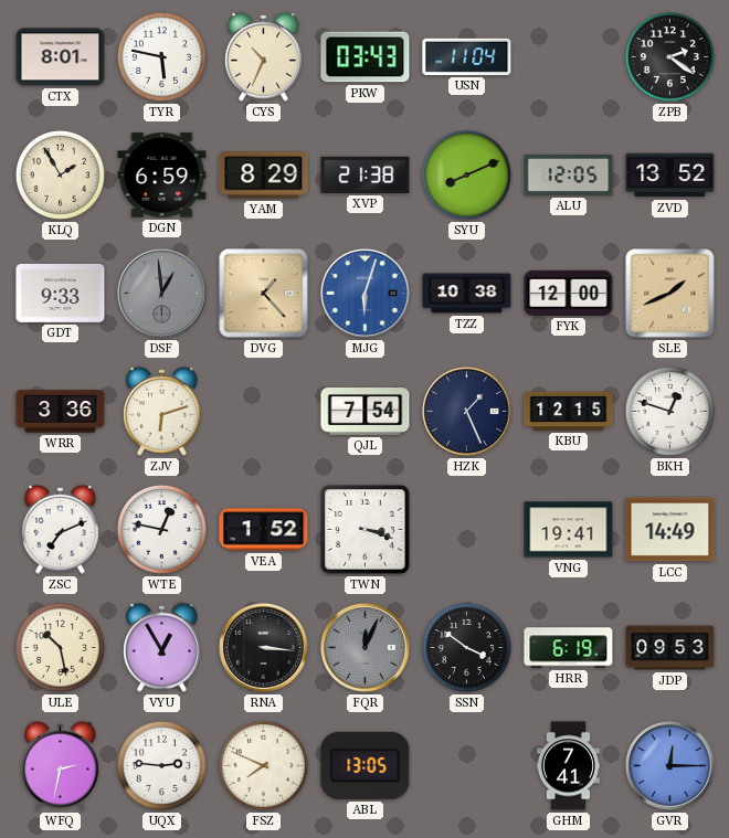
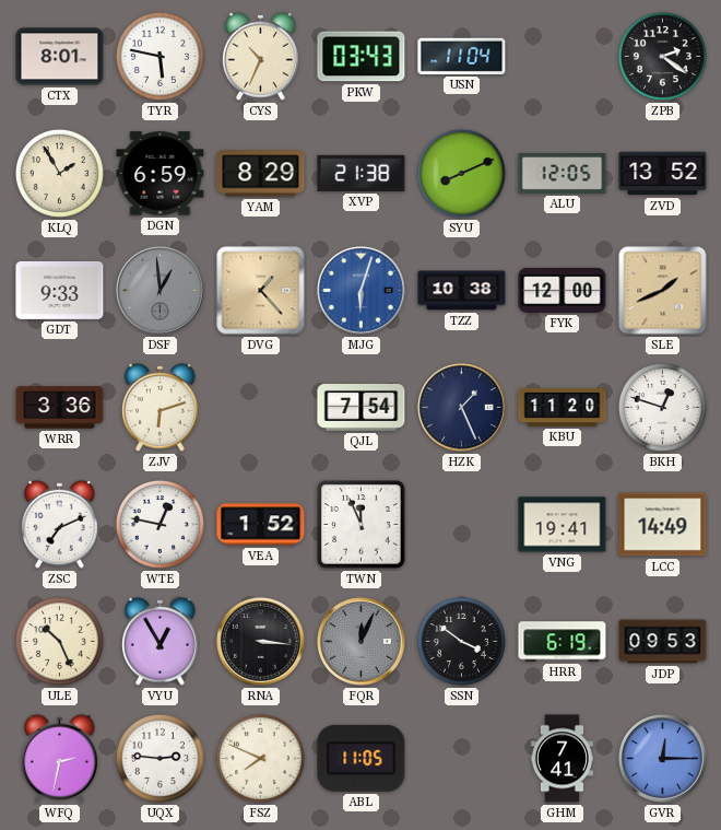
KBU: 12:15 -> 11:20 (563, 407)
TWN: 3:18 -> 11:56 (362, 525)
ULE: 10:28 -> 10:26 (59, 641)
ABL: 13:05 -> 11:05 (362, 758)
